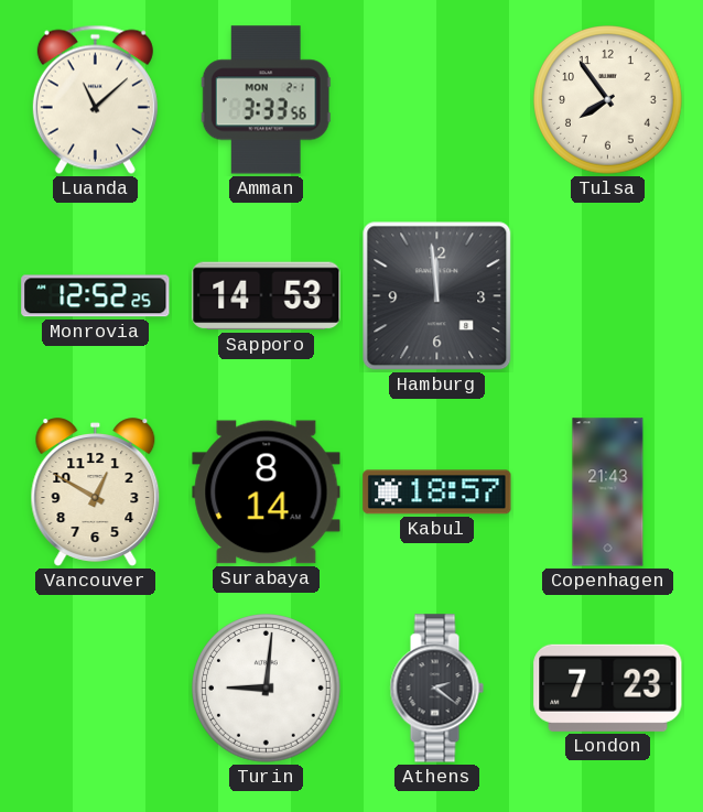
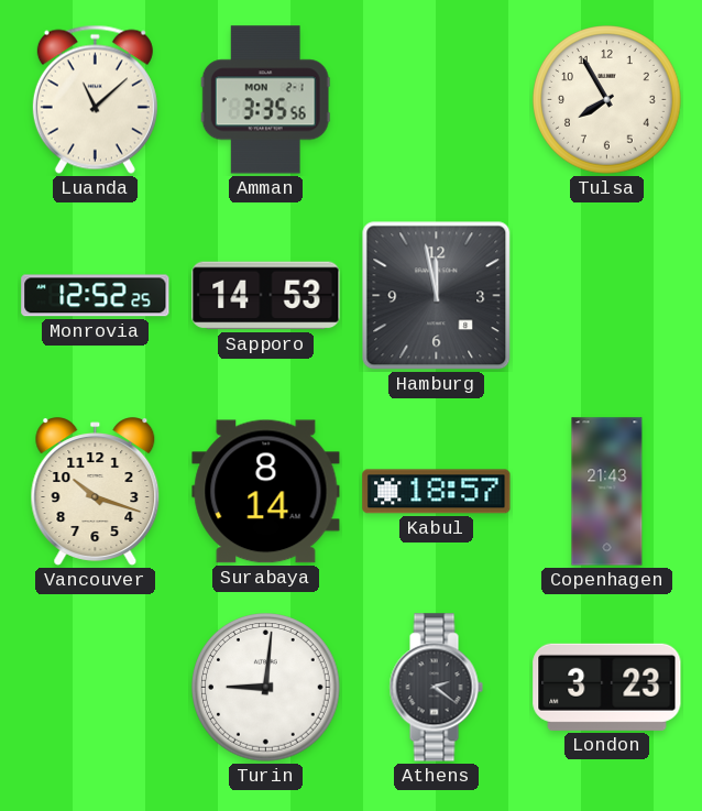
Amman: 3:33 -> 3:35 (265, 100)
Tulsa: 7:54 -> 7:55 (607, 100)
Hamburg: 11:59 -> 11:58 (437, 296)
Vancouver: 12:50 -> 10:18 (96, 492)
London: 7:23 -> 3:23 (607, 687)
